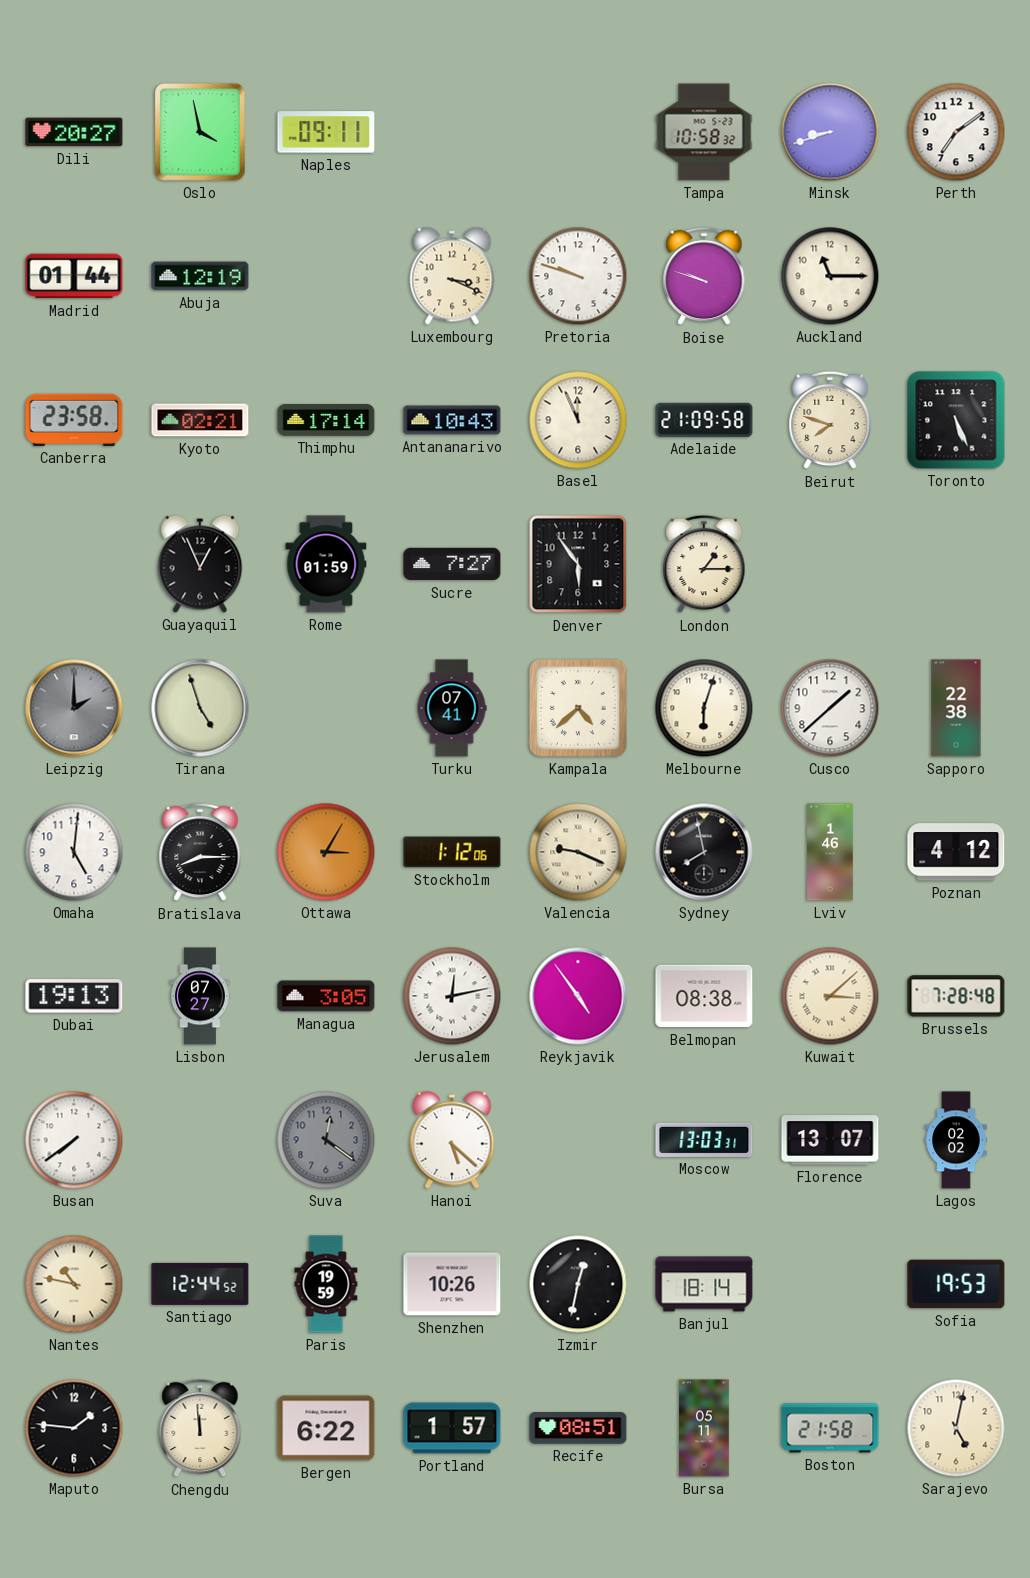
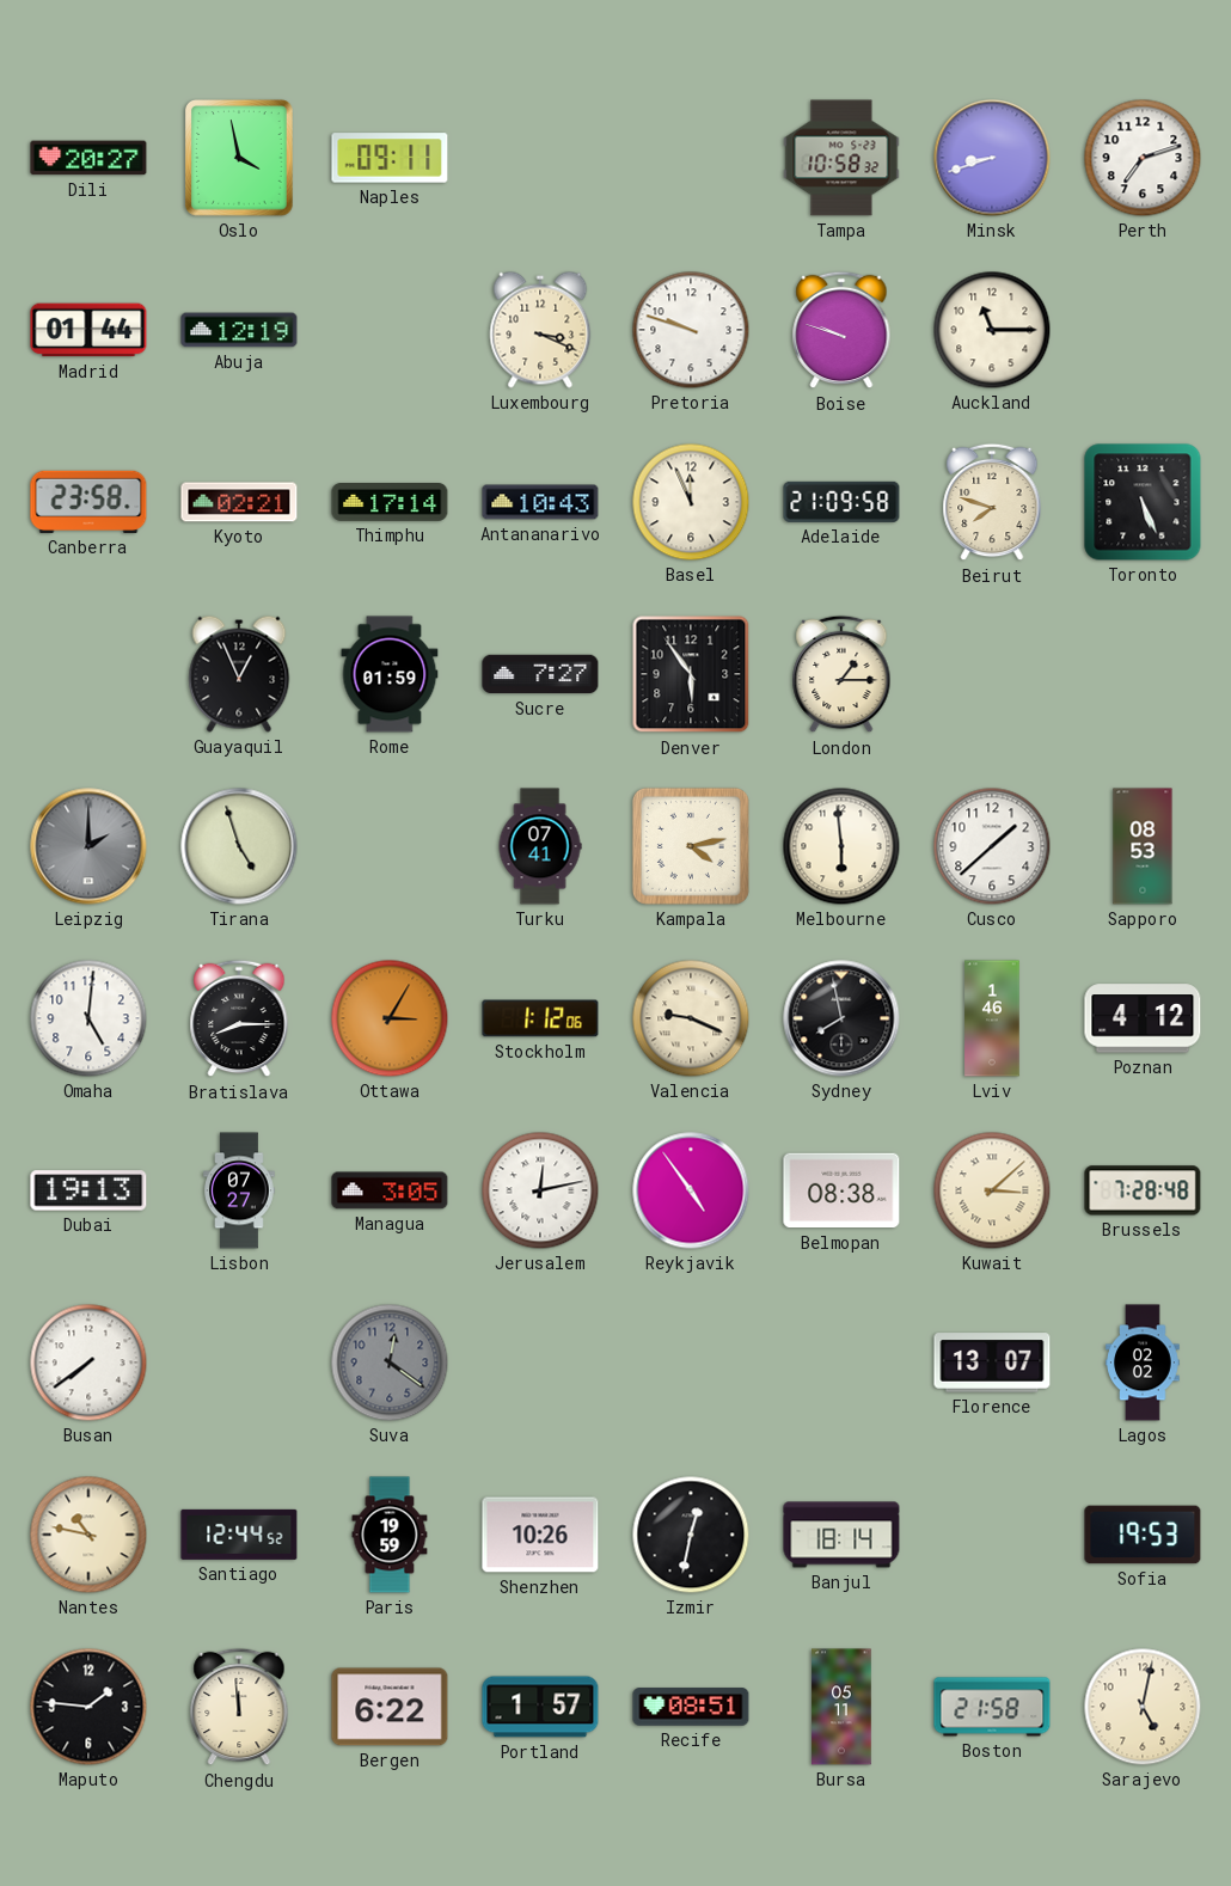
Perth: 7:09 -> 7:12 (1143, 158)
Kampala: 4:38 -> 4:13 (691, 846)
Melbourne: 6:03 -> 5:59 (841, 846)
Sapporo: 22:38 -> 08:53 (1143, 846)
Hanoi: 5:22 -> none (452, 1140)
Moscow: 13:03 -> none (704, 1140)
